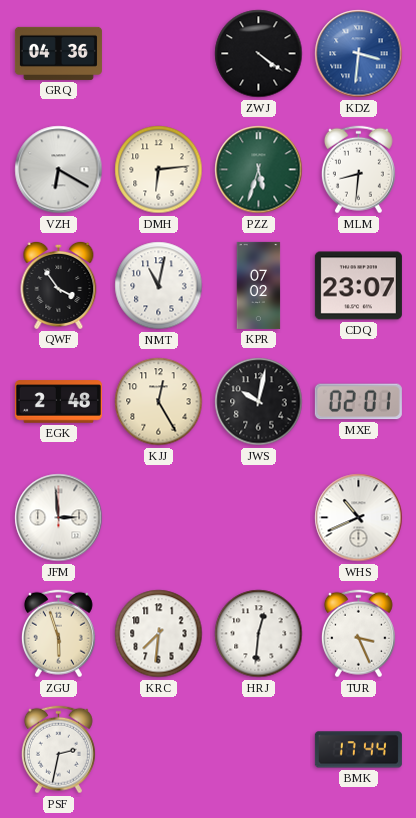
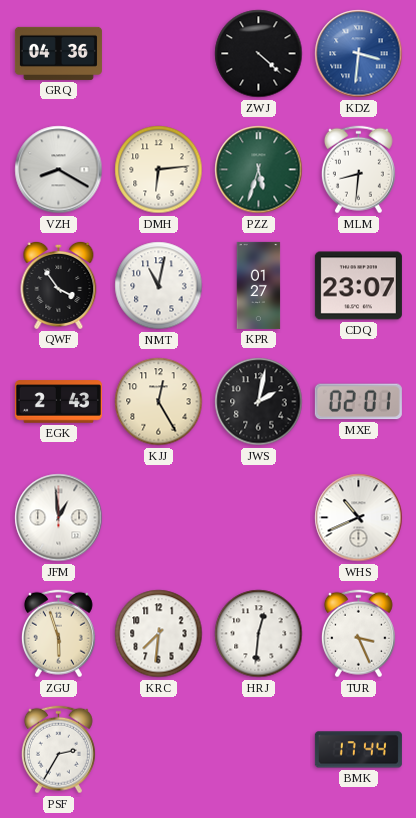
ZWJ: 4:21 -> 4:22 (259, 54)
VZH: 6:20 -> 8:20 (59, 170)
KPR: 07:02 -> 01:27 (259, 285)
EGK: 2:48 -> 2:43 (58, 402)
JWS: 10:02 -> 2:02 (259, 402)
JFM: 2:59 -> 12:59 (59, 518)
PSF: 2:32 -> 2:35 (58, 750)
